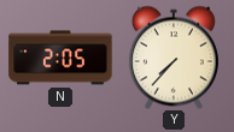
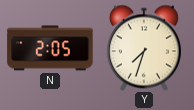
Y: 7:37 -> 7:33 (144, 48)
